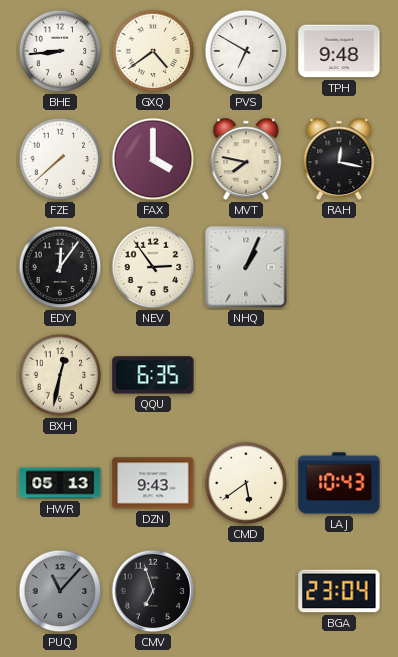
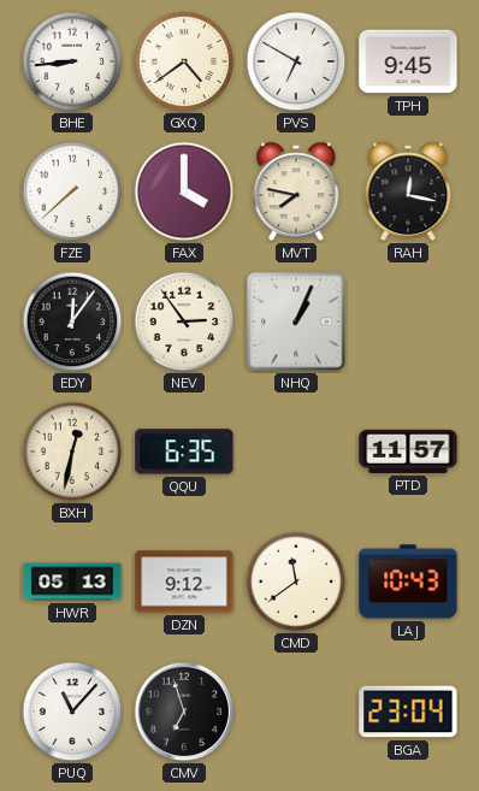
TPH: 9:48 -> 9:45 (408, 61)
PTD: none -> 11:57 (408, 451)
DZN: 9:43 -> 9:12 (184, 582)
CMD: 5:39 -> 11:39 (296, 582)
PUQ dial: grey -> white (72, 712)
